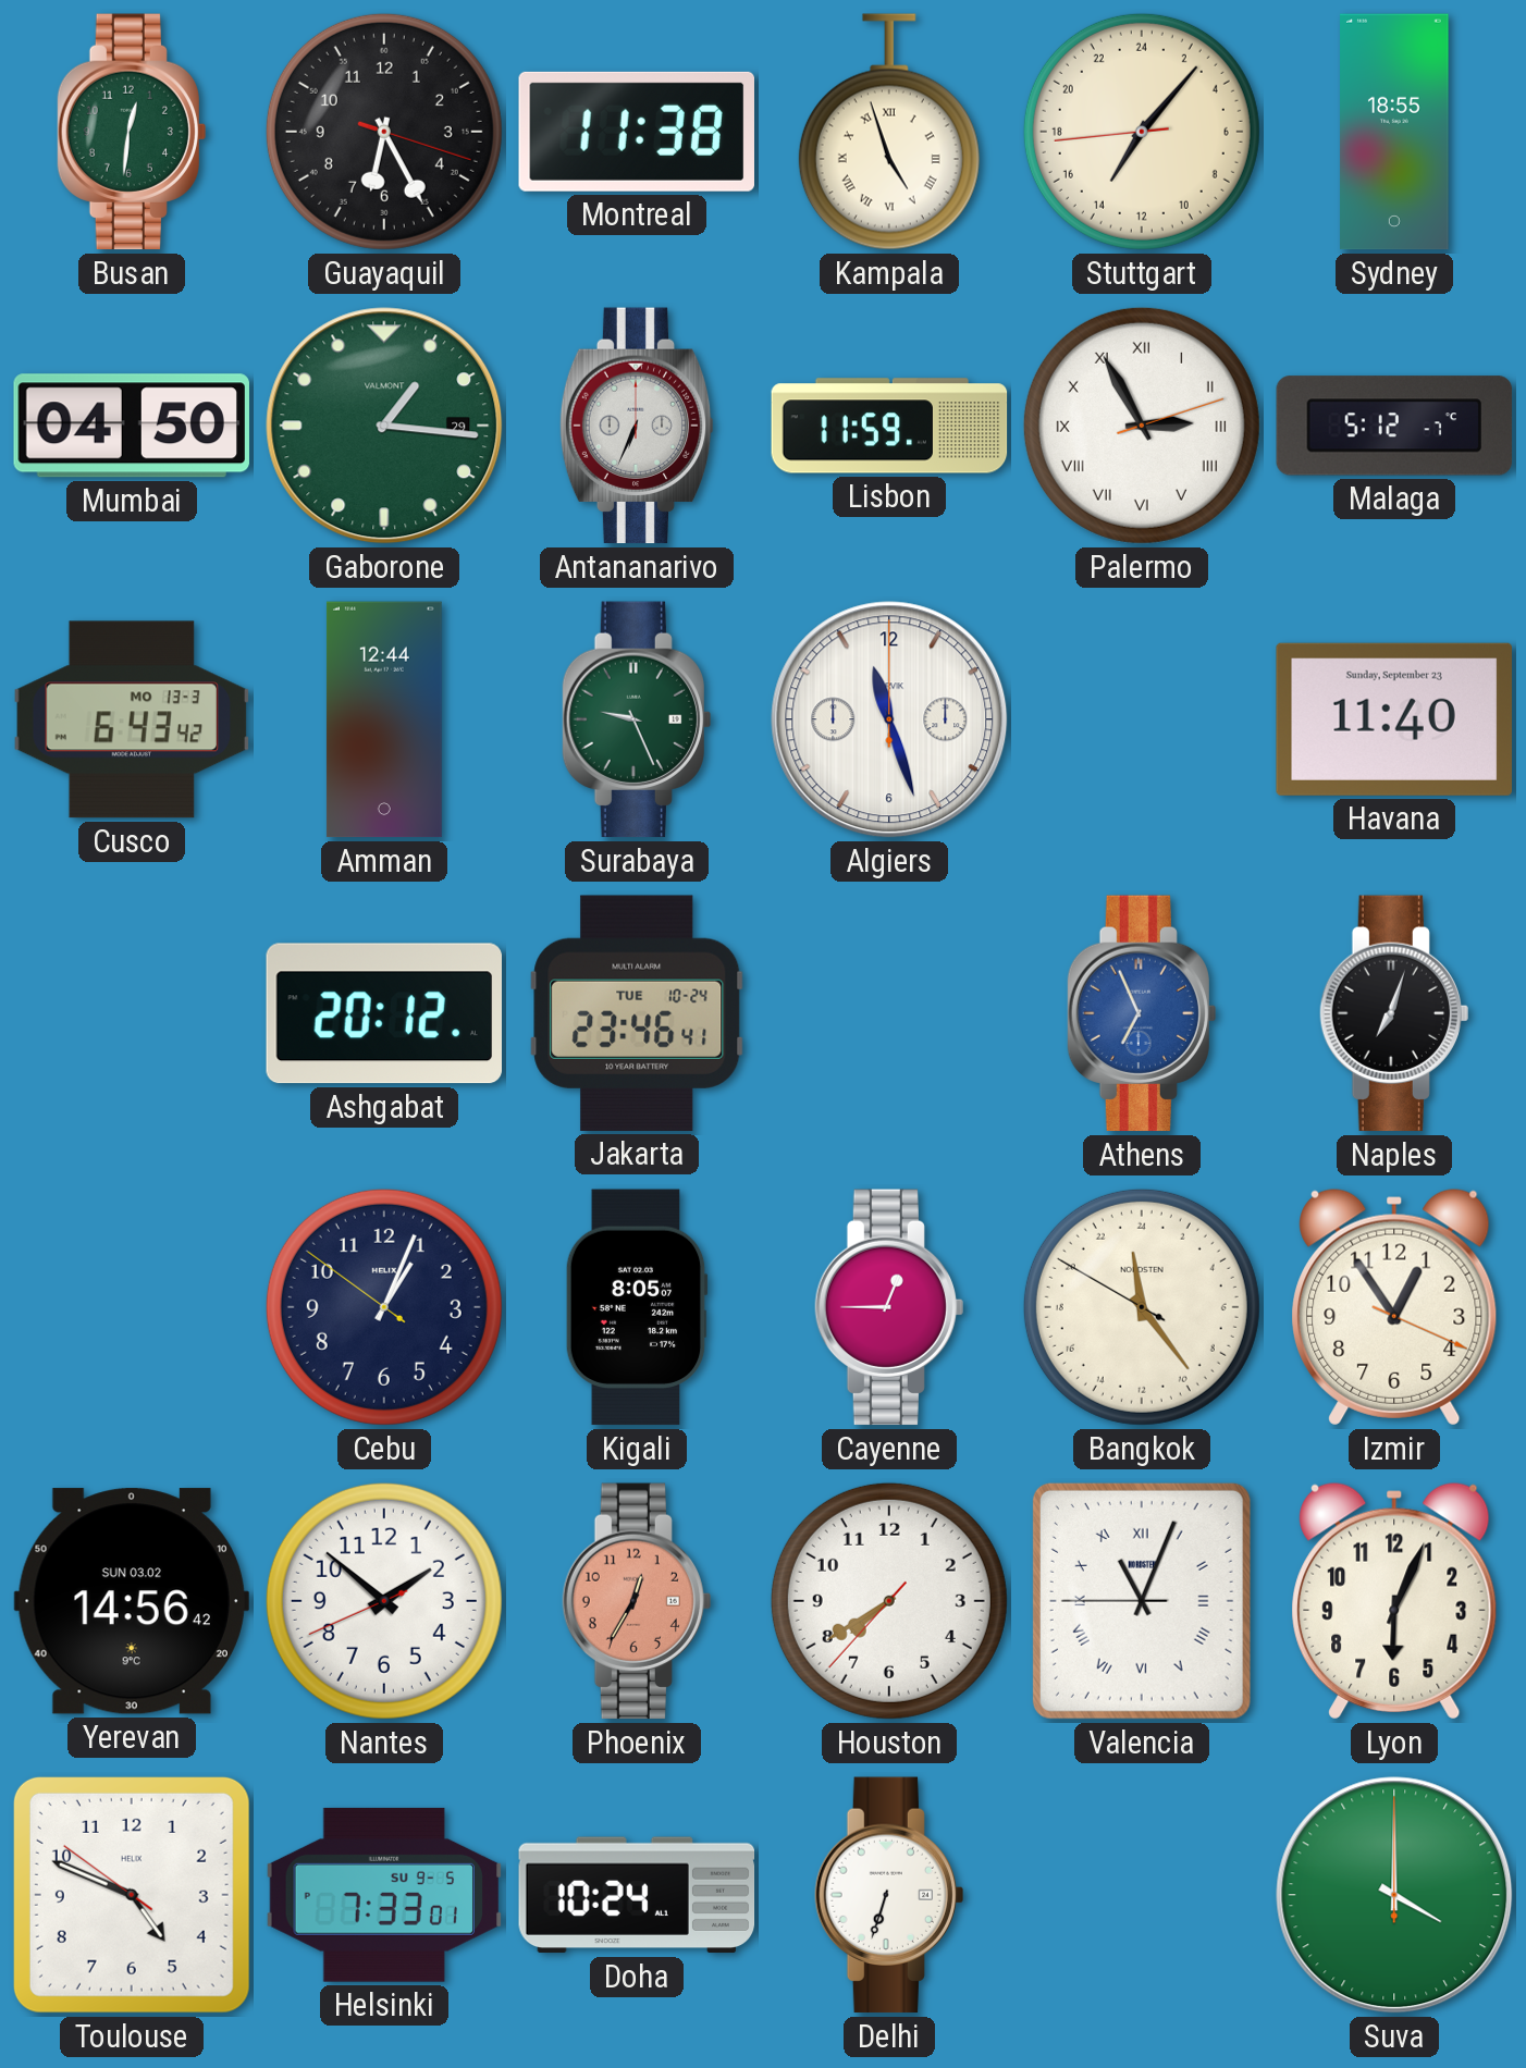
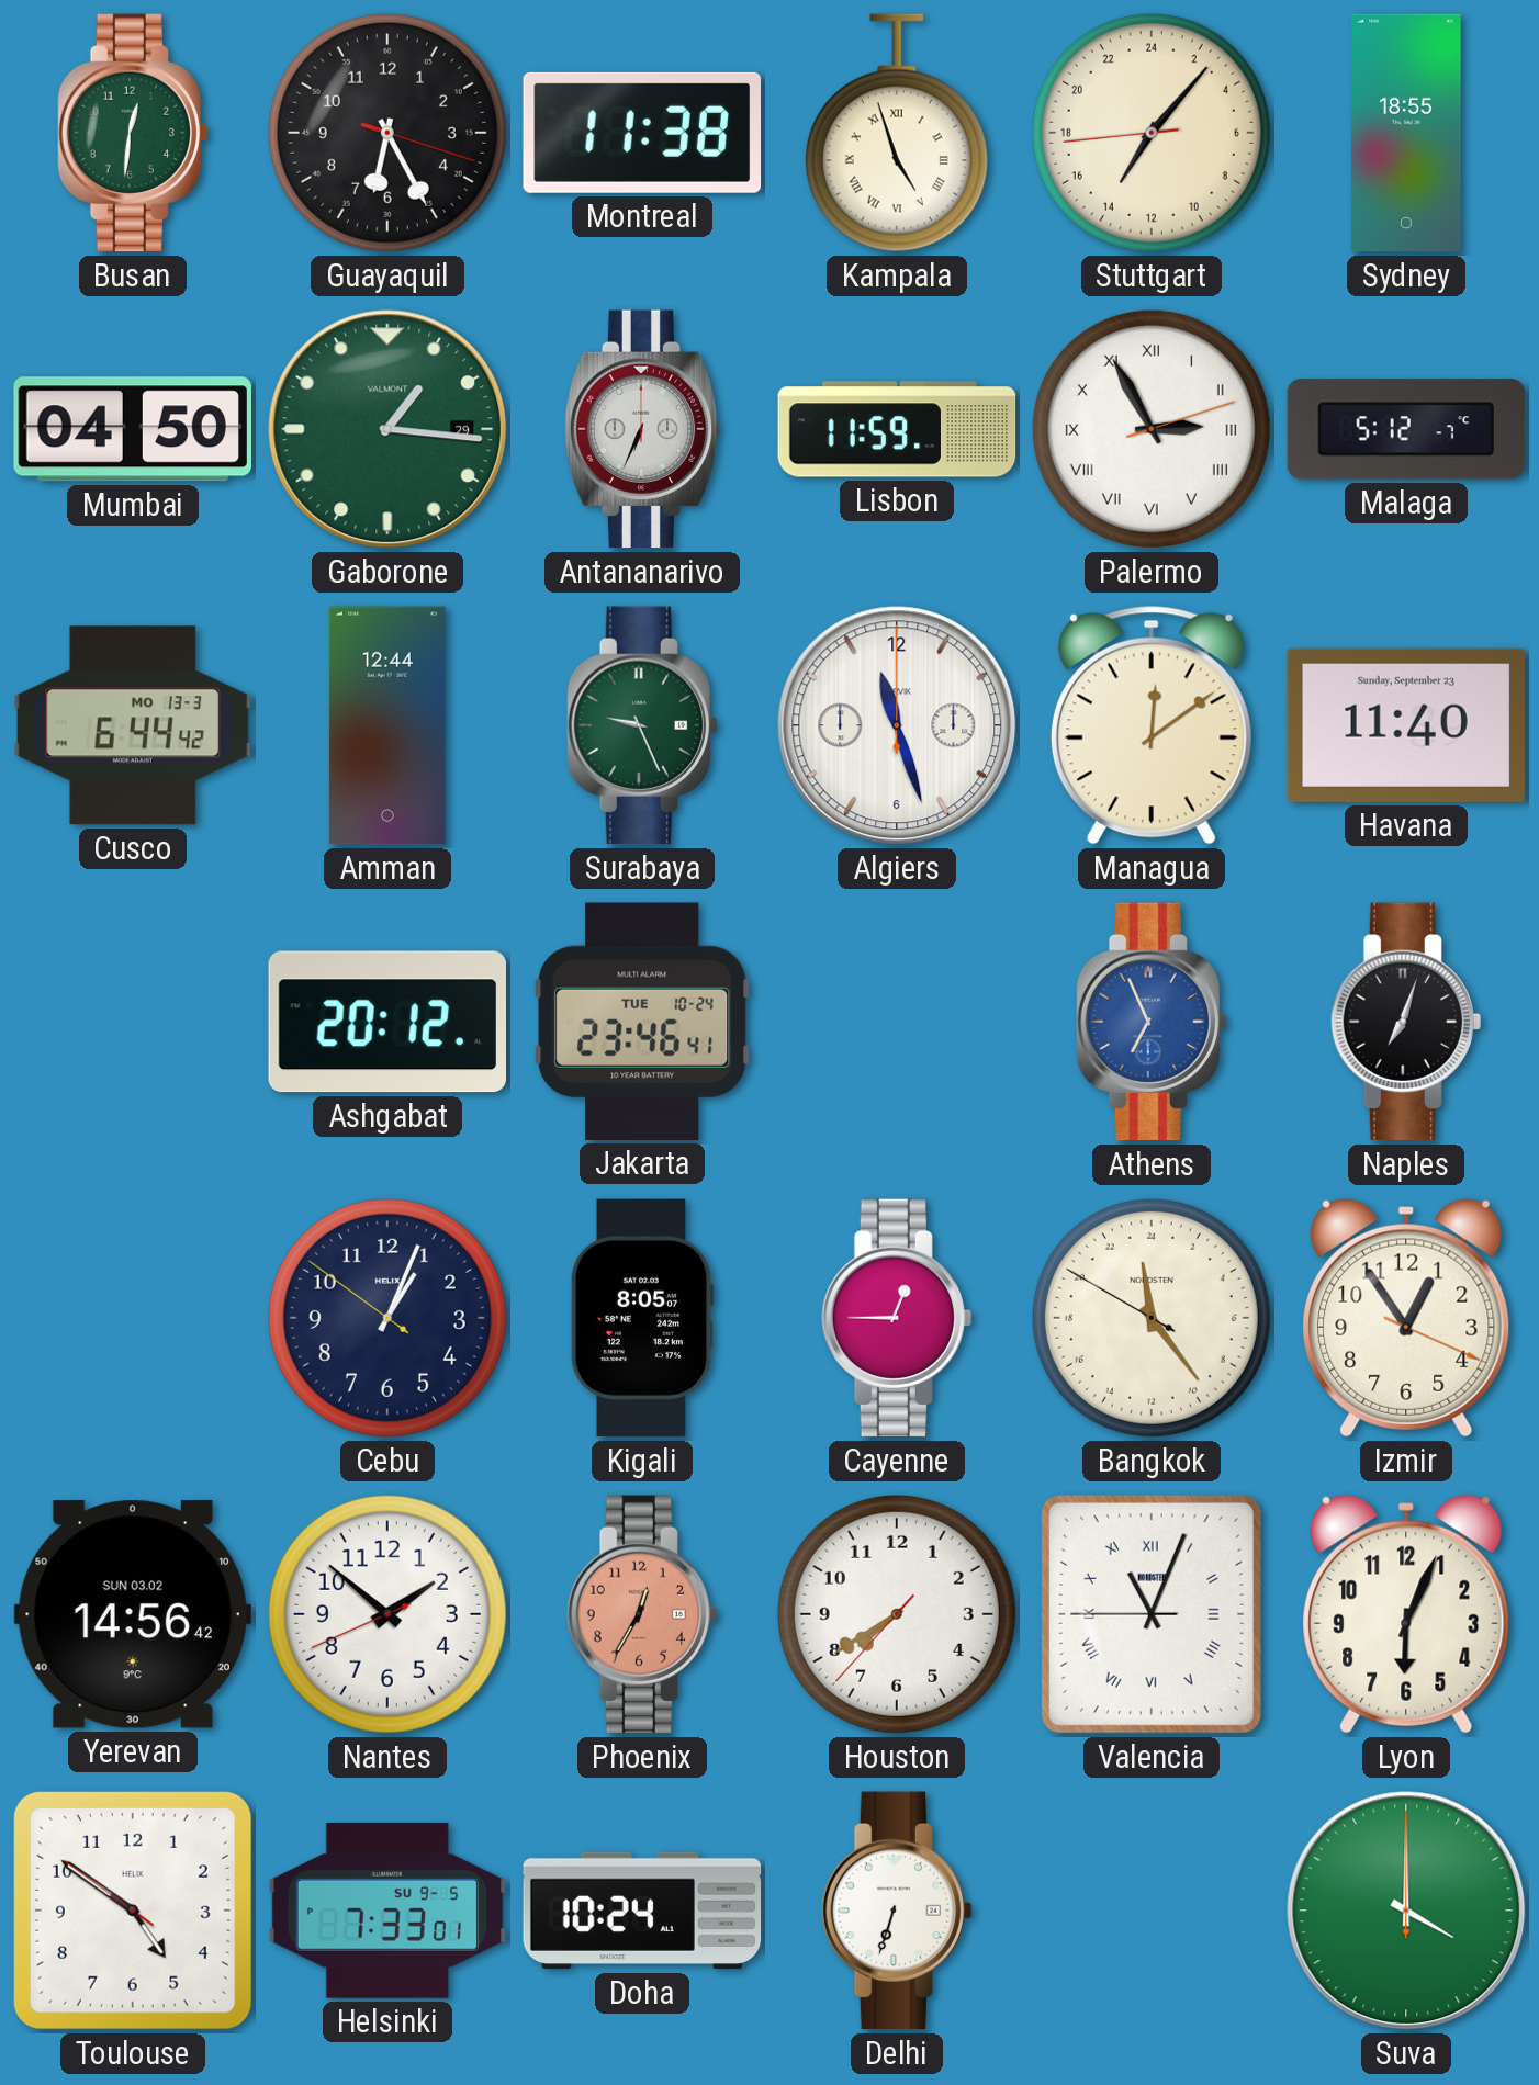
Cusco: 6:43 -> 6:44 (133, 725)
Managua: none -> 12:09 (1152, 725)
Toulouse: 4:48 -> 4:50 (133, 1911)
